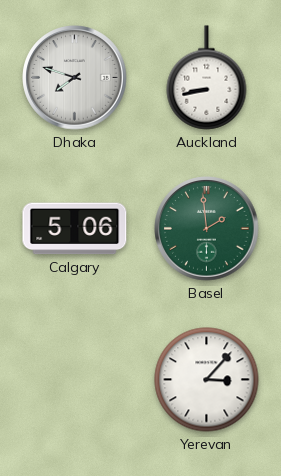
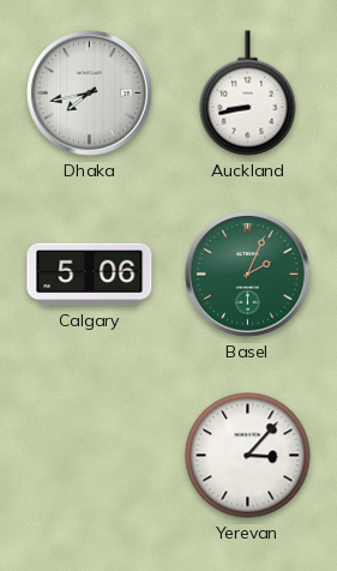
Dhaka: 7:48 -> 7:43 (90, 94)
Basel: 1:59 -> 2:04 (248, 275)
